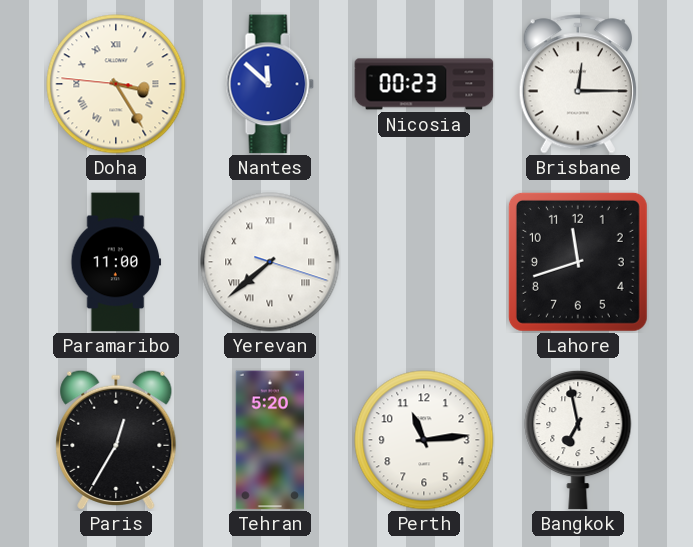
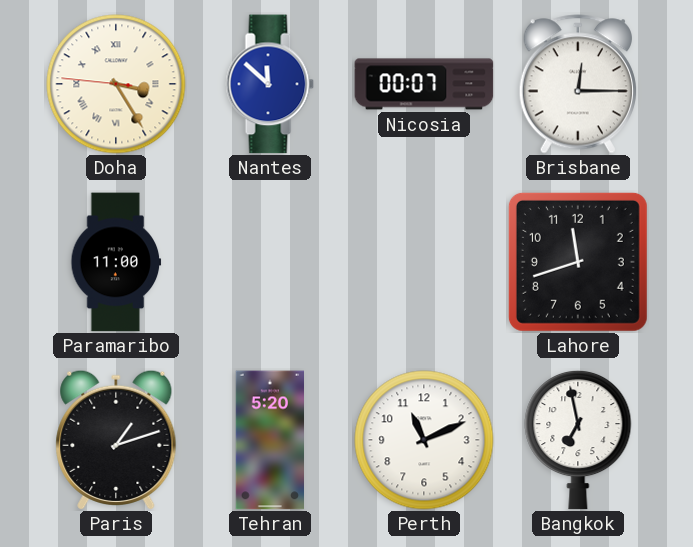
Nicosia: 00:23 -> 00:07 (424, 84)
Yerevan: 7:38 -> none (270, 262)
Paris: 12:35 -> 1:12 (116, 439)
Perth: 11:14 -> 11:11 (424, 440)
